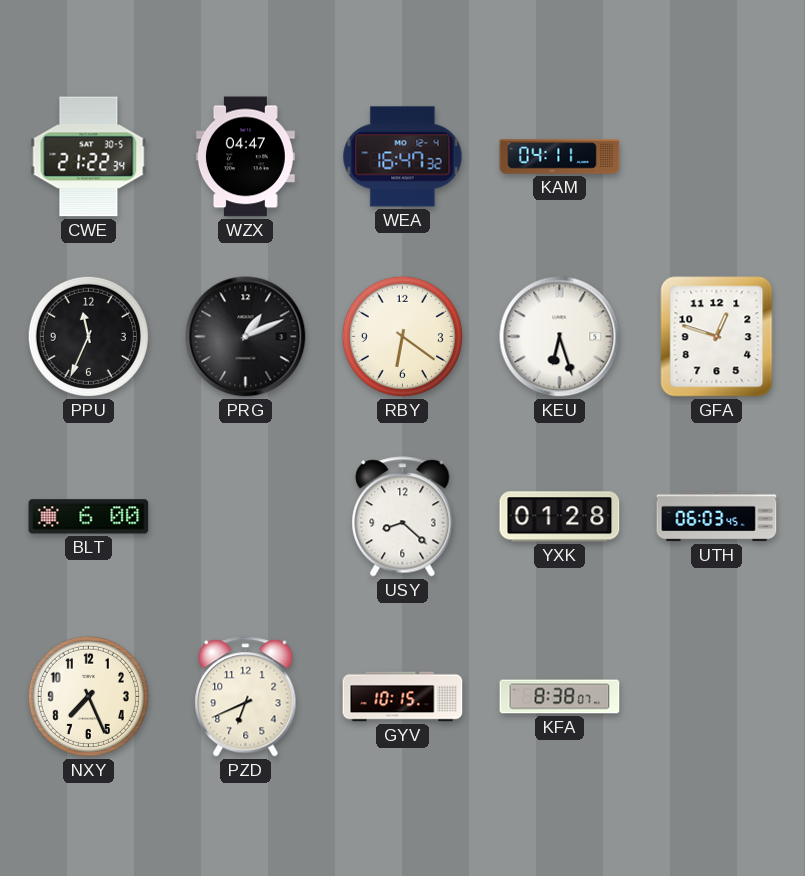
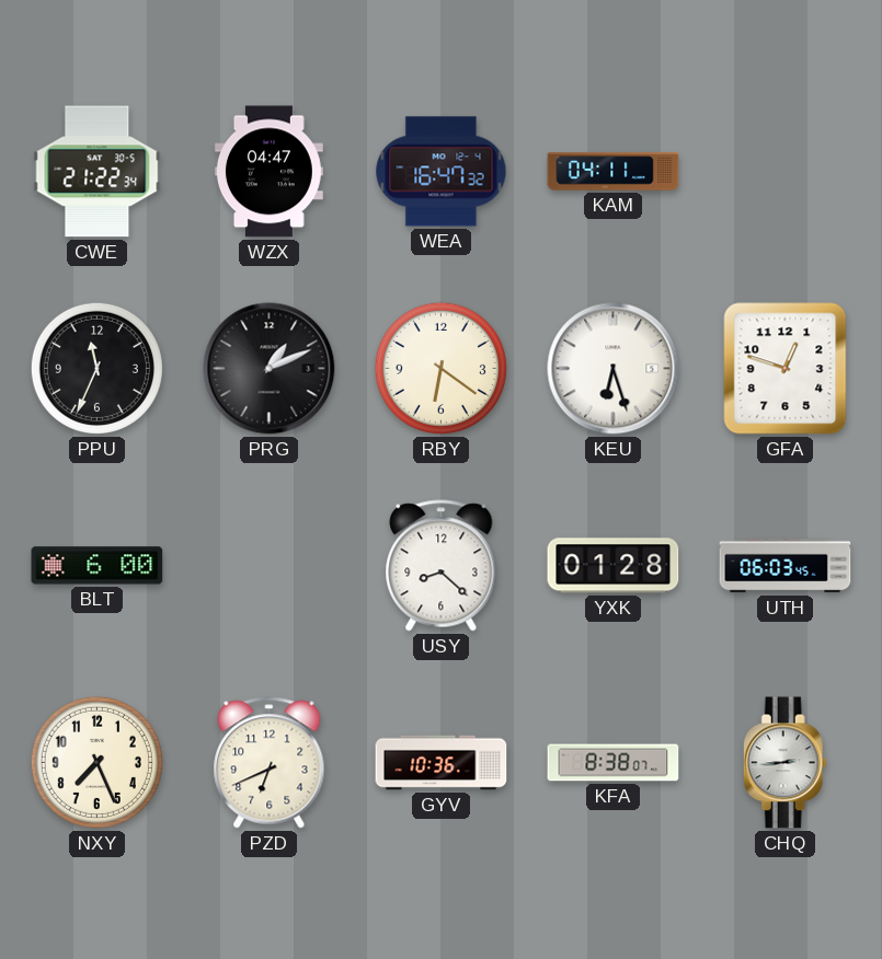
GYV: 10:15 -> 10:36 (442, 763)
CHQ: none -> 2:44 (784, 763)
